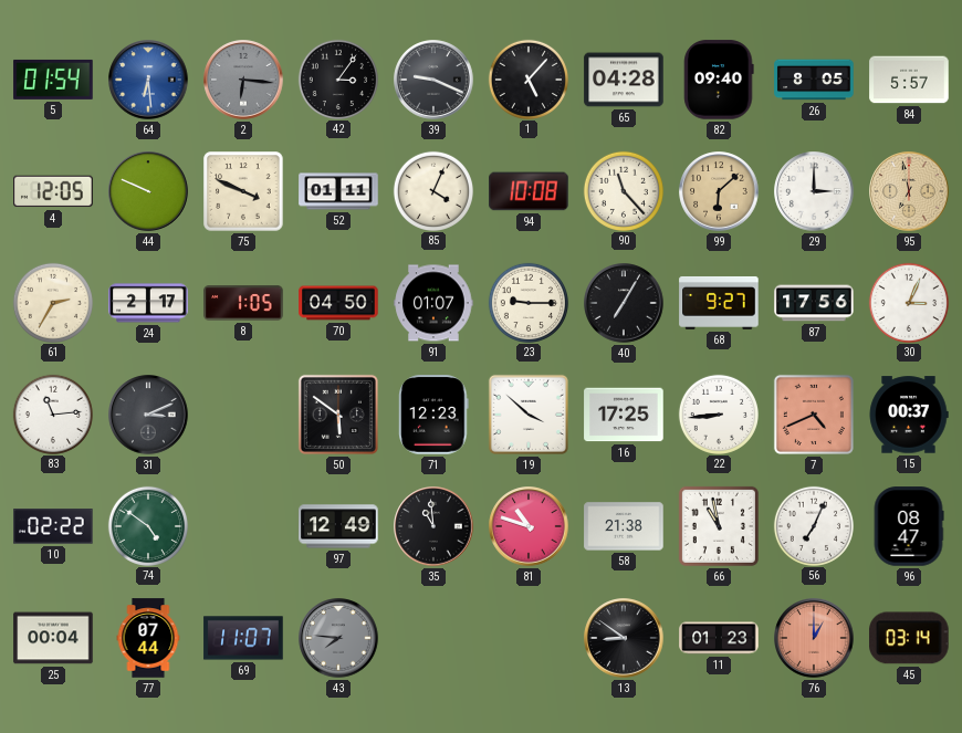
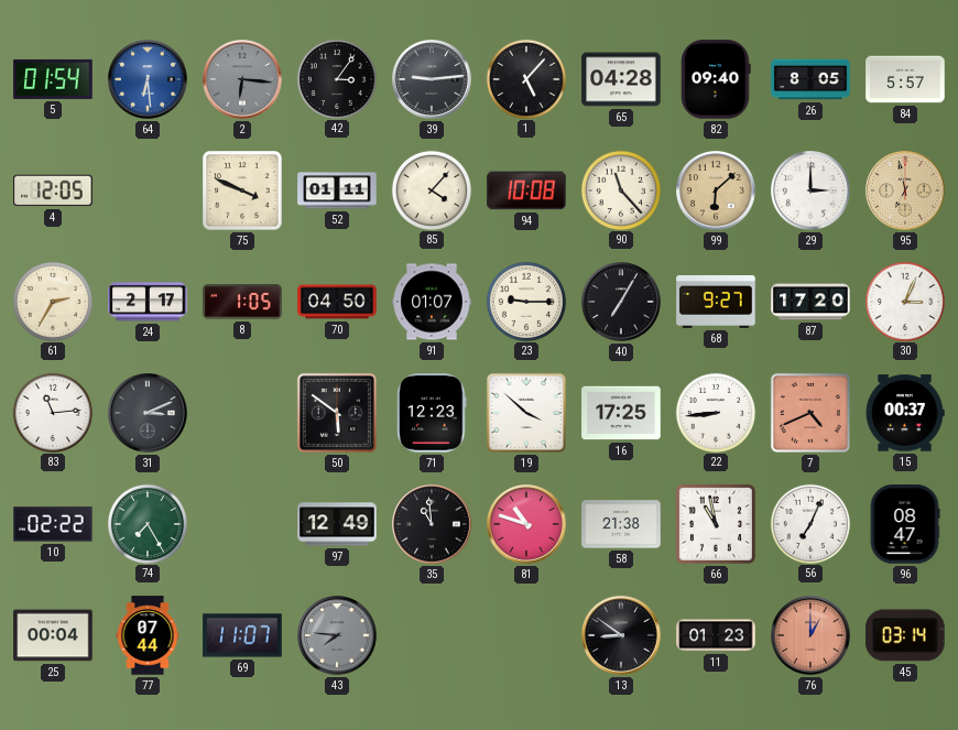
39: 9:19 -> 9:14 (432, 79)
44: 9:49 -> none (148, 191)
85: 4:04 -> 4:07 (431, 189)
87: 17:56 -> 17:20 (810, 302)
74: 4:51 -> 7:25 (146, 523)
